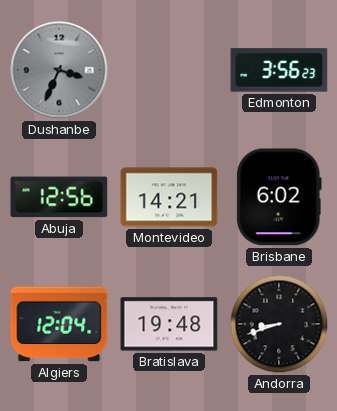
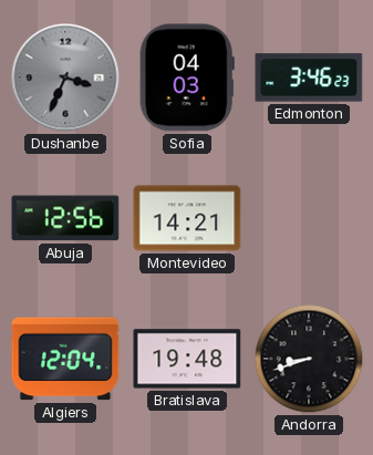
Sofia: none -> 04:03 (187, 77)
Edmonton: 3:56 -> 3:46 (309, 77)
Brisbane: 6:02 -> none (279, 197)
